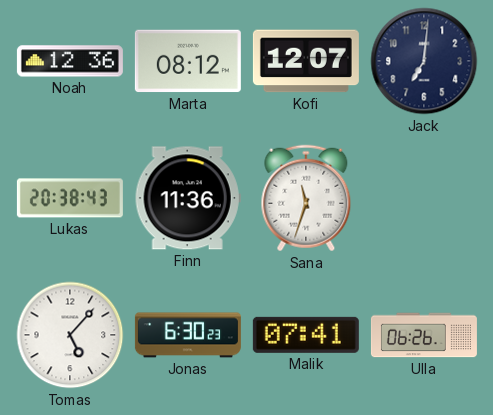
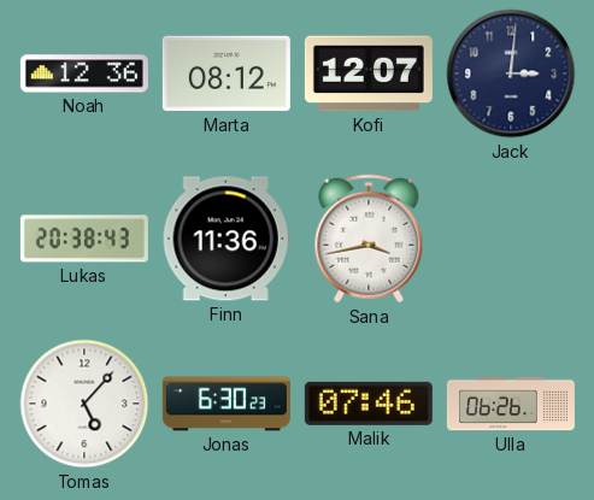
Jack: 7:01 -> 3:01 (511, 73)
Sana: 11:33 -> 3:43 (369, 239)
Malik: 07:41 -> 07:46 (369, 404)
